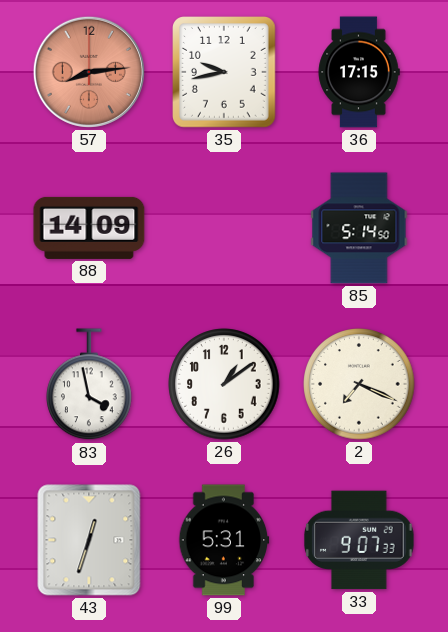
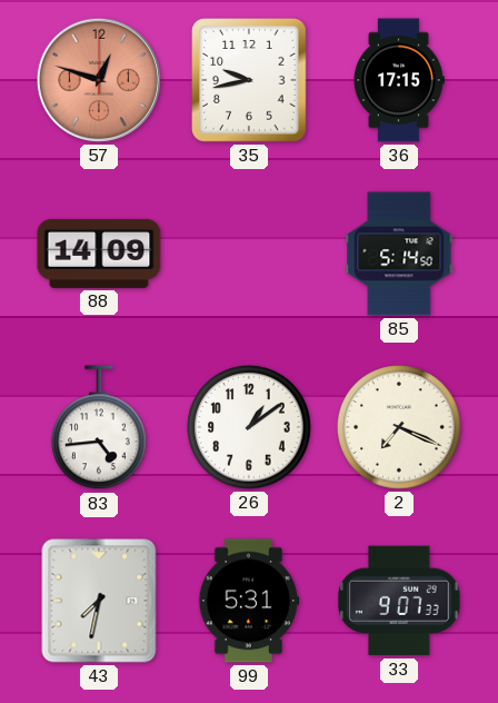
57: 8:14 -> 12:48 (99, 80)
83: 3:58 -> 4:44 (100, 428)
43: 12:33 -> 7:32 (99, 601)
